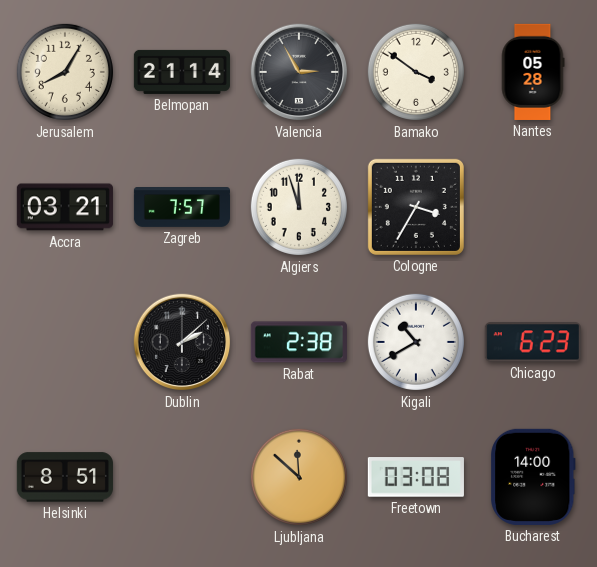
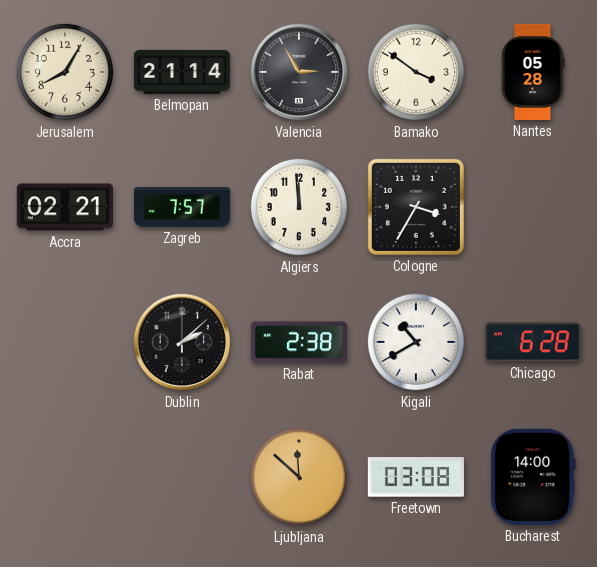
Accra: 03:21 -> 02:21 (65, 207)
Algiers: 11:57 -> 11:59 (299, 207)
Chicago: 6:23 -> 6:28 (533, 342)
Helsinki: 8:51 -> none (65, 477)
